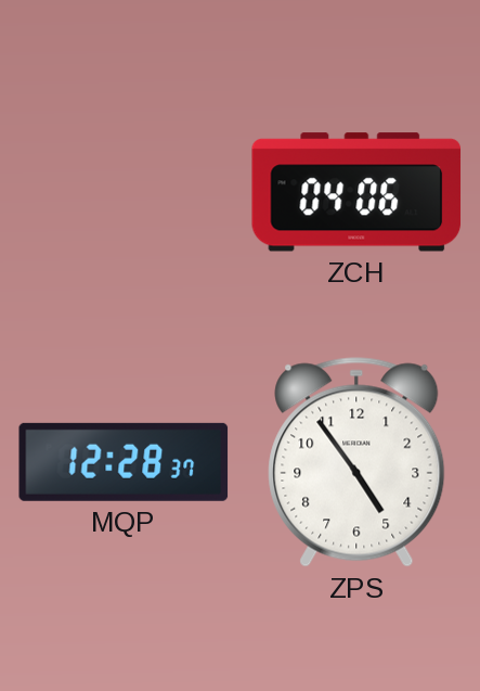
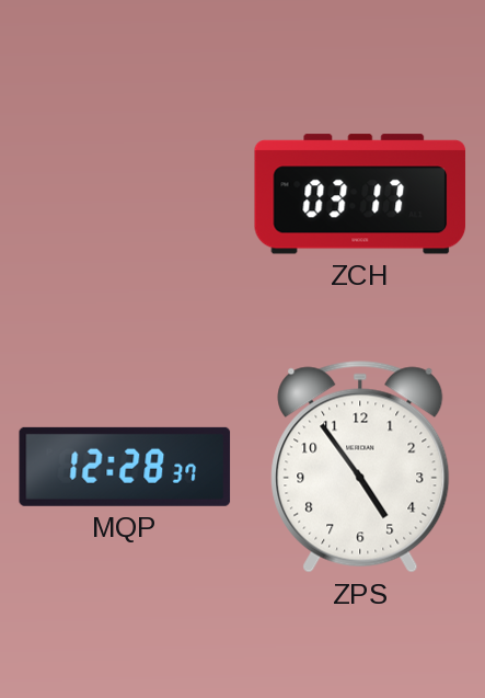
ZCH: 04:06 -> 03:17 (360, 194)
